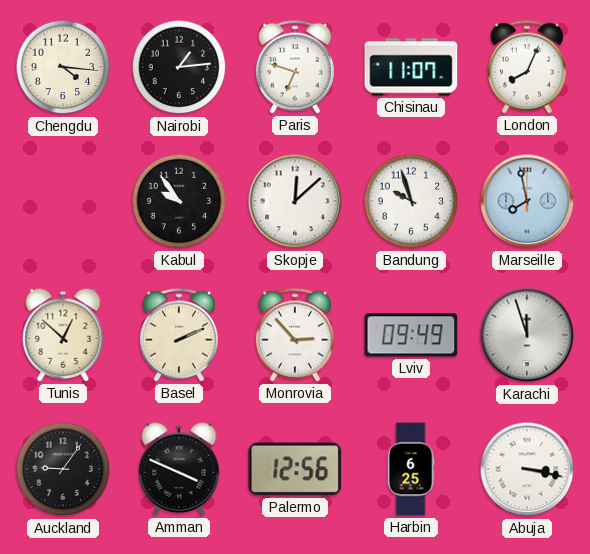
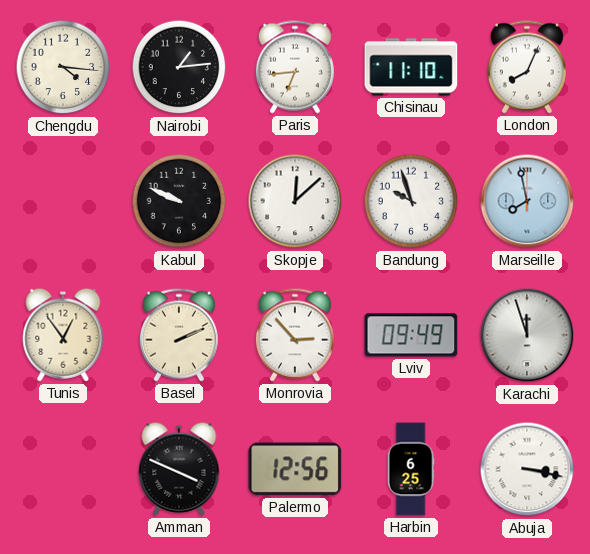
Paris: 6:48 -> 6:44 (295, 67)
Chisinau: 11:07 -> 11:10 (411, 67)
Kabul: 9:54 -> 9:49 (179, 201)
Tunis: 12:52 -> 12:54 (63, 335)
Auckland: 9:06 -> none (63, 469)
